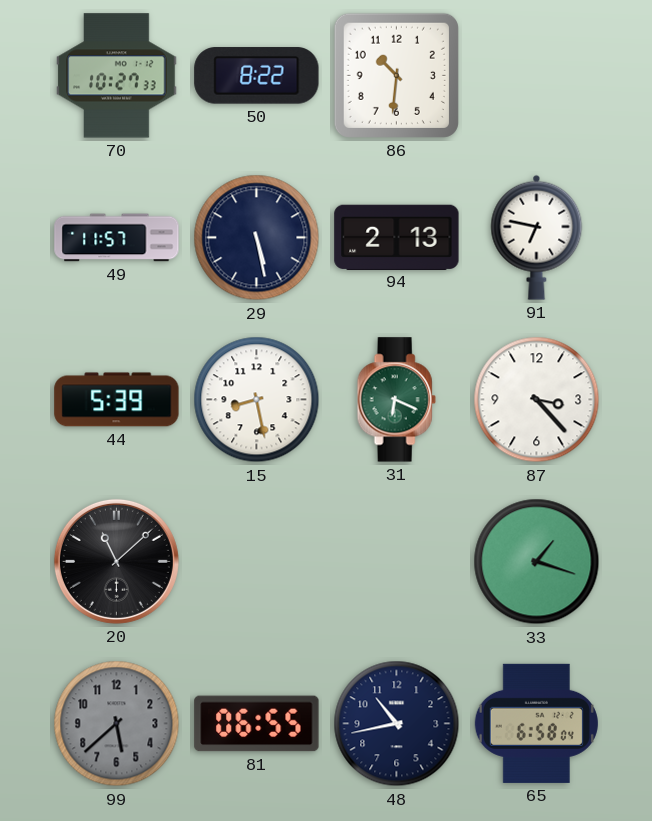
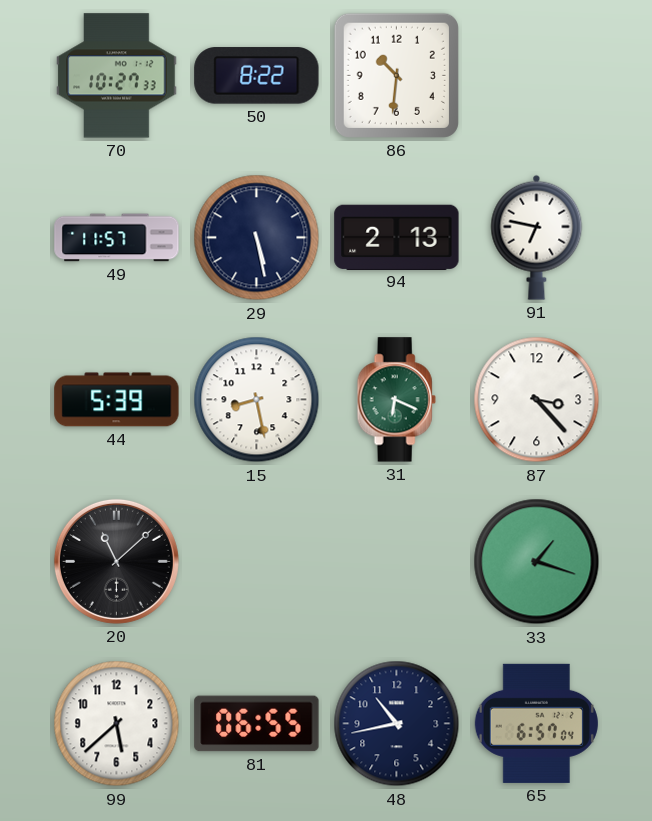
99 dial: grey -> white (117, 724)
65: 6:58 -> 6:57 (536, 723)
